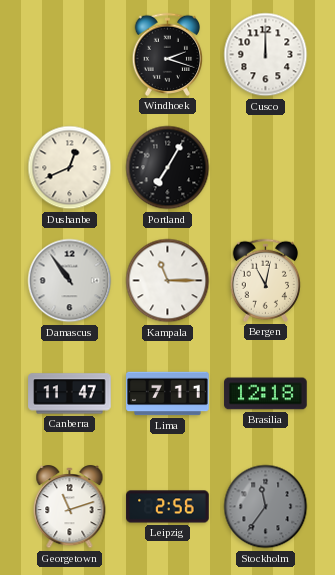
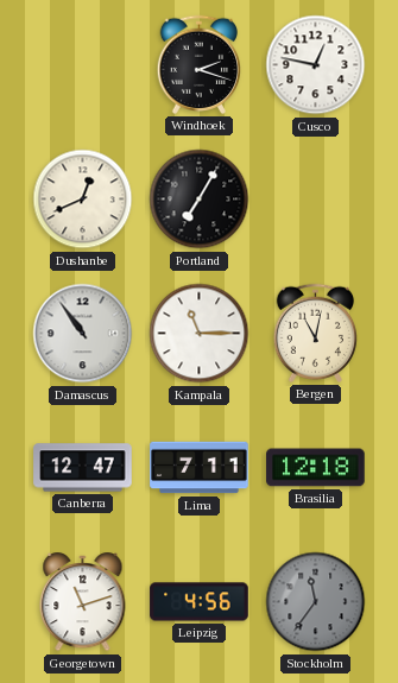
Cusco: 12:00 -> 12:47 (316, 65)
Canberra: 11:47 -> 12:47 (83, 468)
Leipzig: 2:56 -> 4:56 (200, 602)
